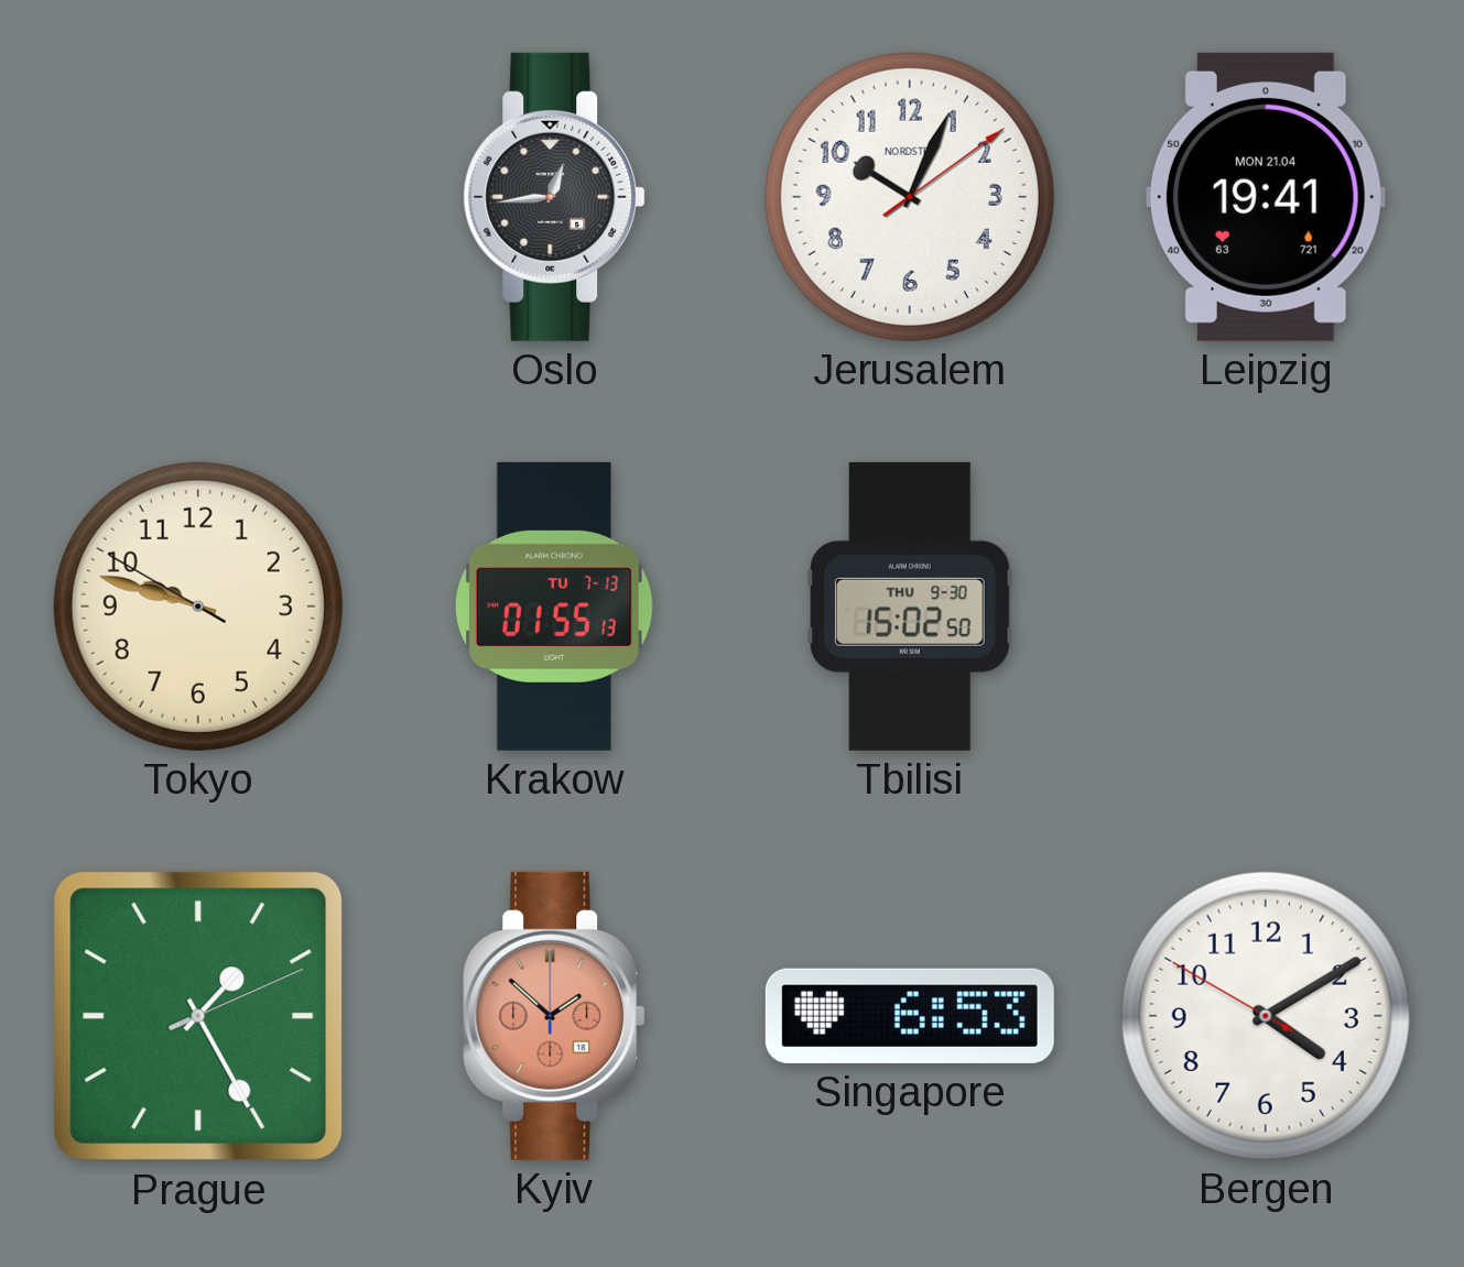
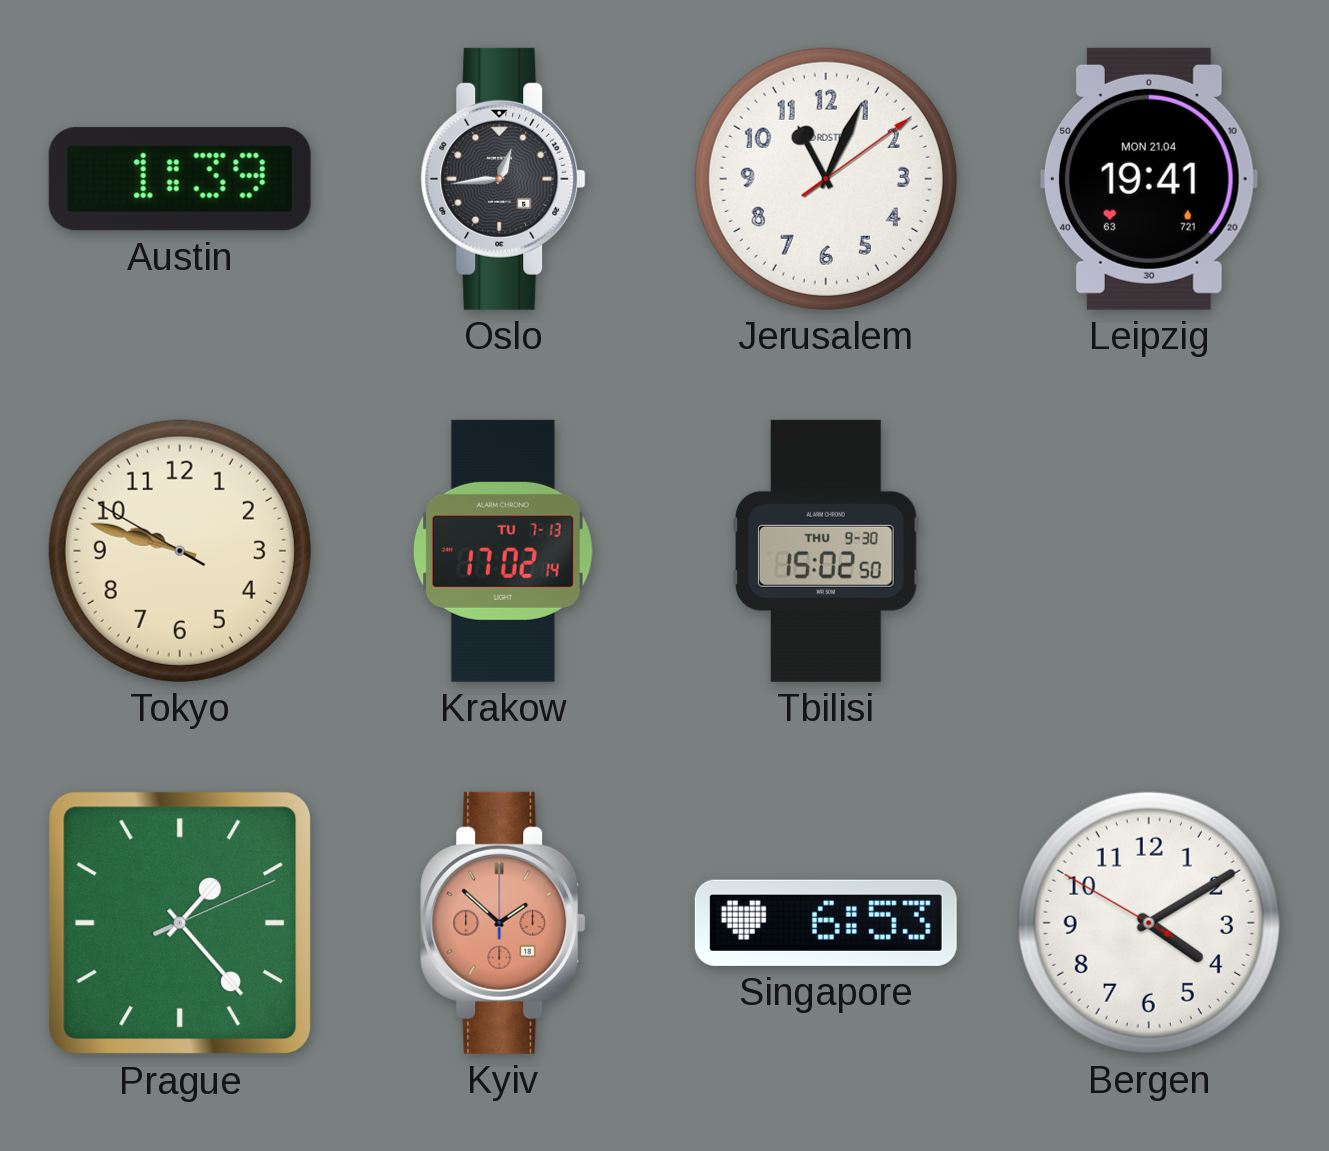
Austin: none -> 1:39 (180, 179)
Jerusalem: 10:04 -> 11:04 (826, 179)
Krakow: 01:55 -> 17:02 (503, 551)
Prague: 1:25 -> 1:23 (180, 923)
